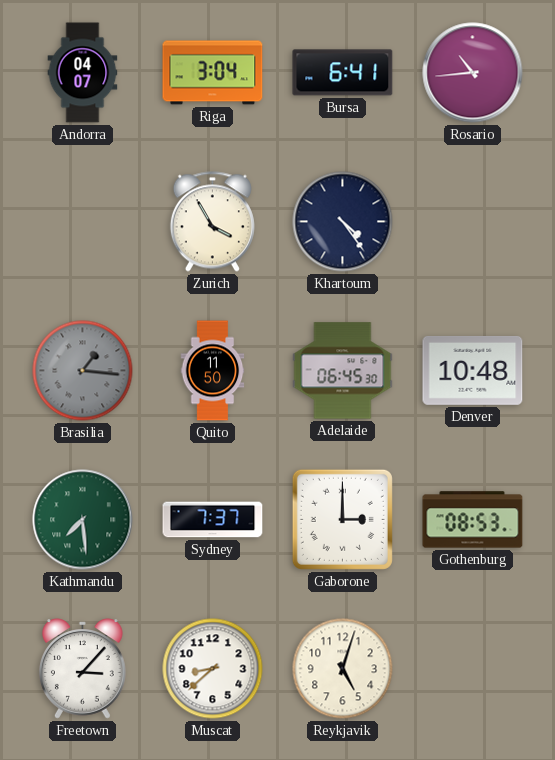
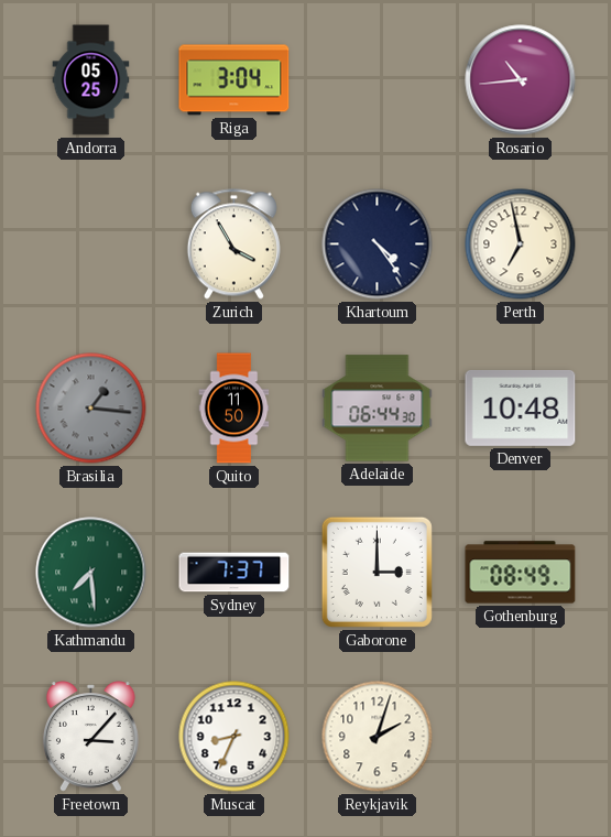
Andorra: 04:07 -> 05:25 (91, 80)
Bursa: 6:41 -> none (343, 73)
Perth: none -> 6:58 (521, 244)
Adelaide: 06:45 -> 06:44 (378, 409)
Gothenburg: 08:53 -> 08:49 (521, 573)
Muscat: 8:38 -> 8:34 (234, 737)
Reykjavik: 5:03 -> 2:03 (378, 737)
